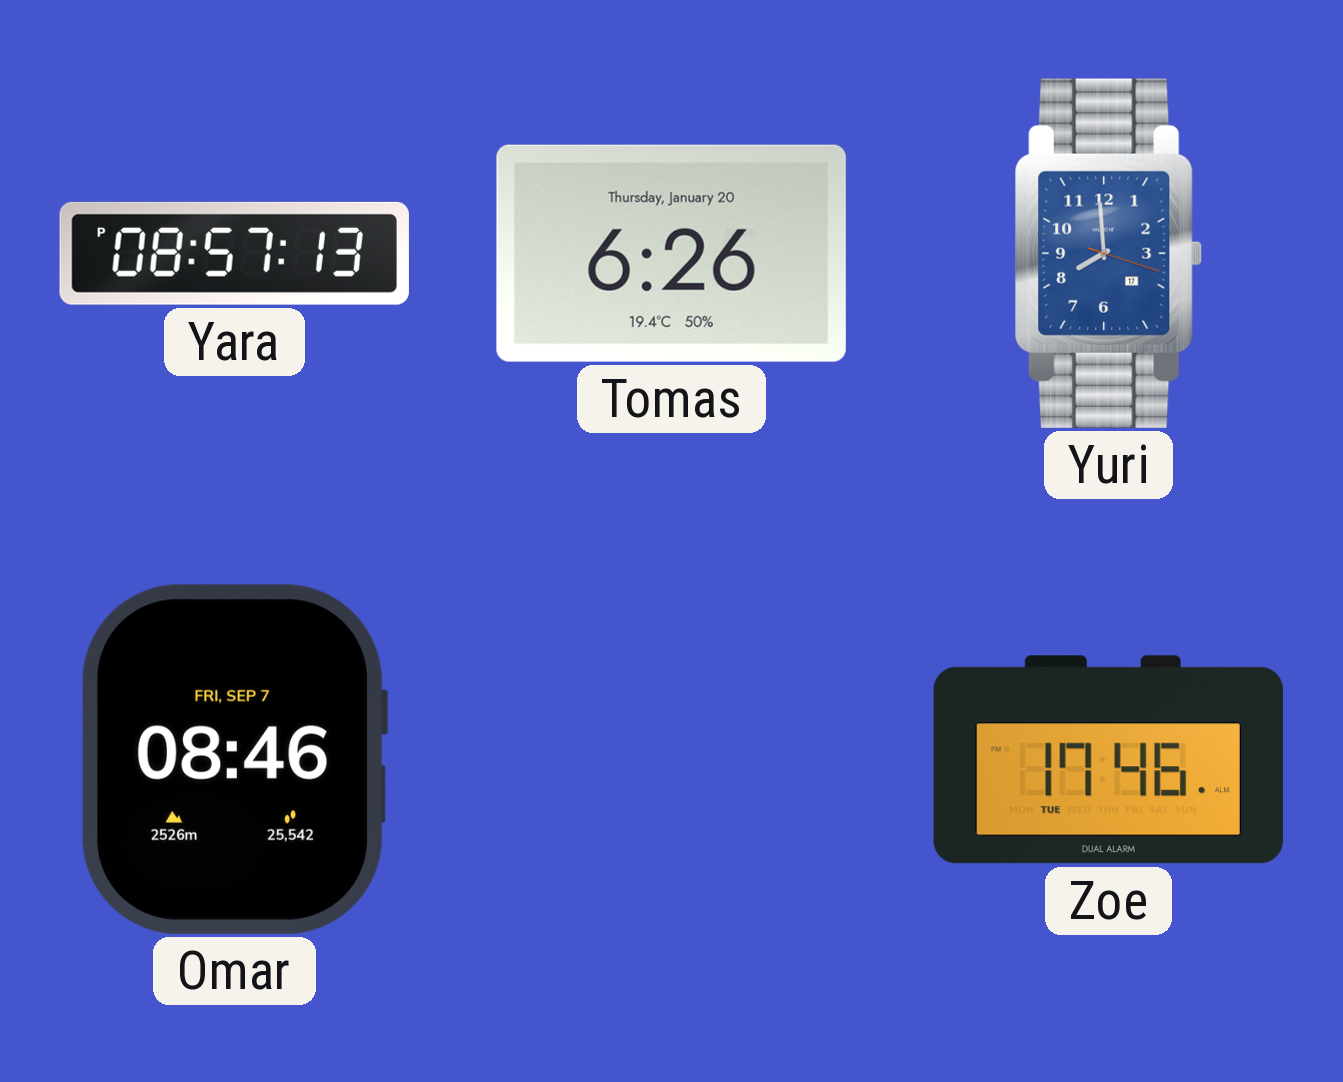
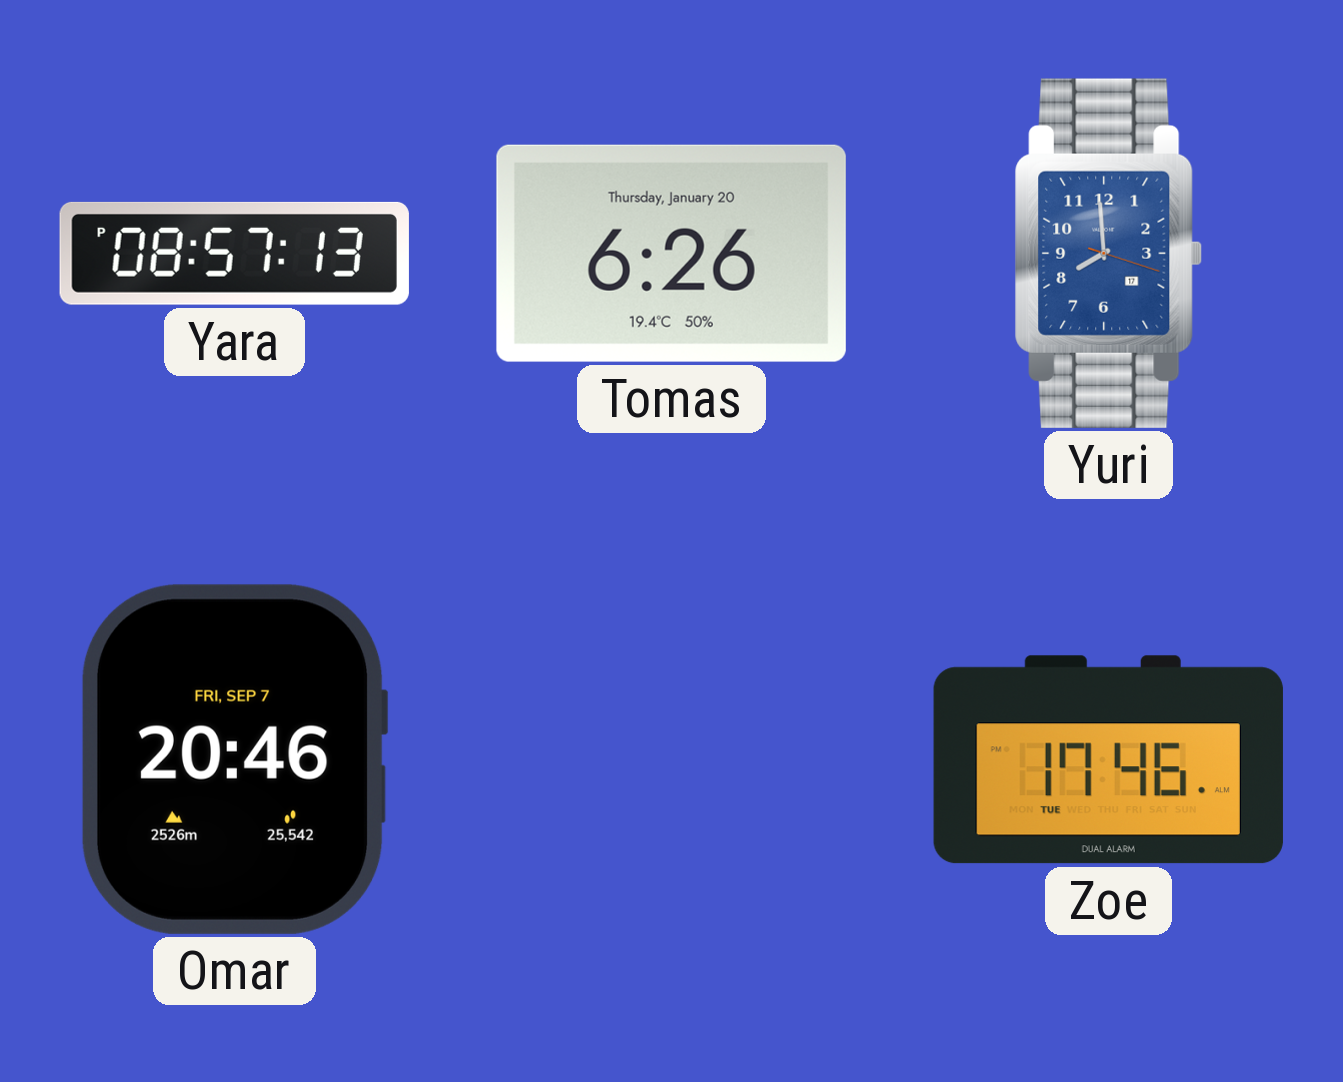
Omar: 08:46 -> 20:46 (234, 759)
